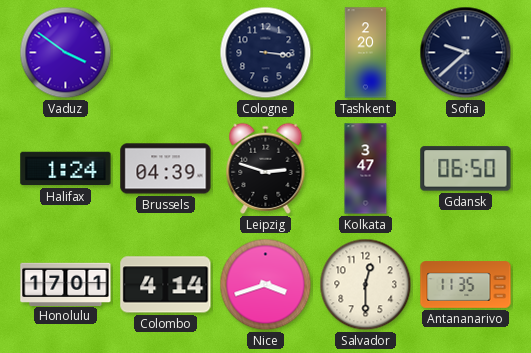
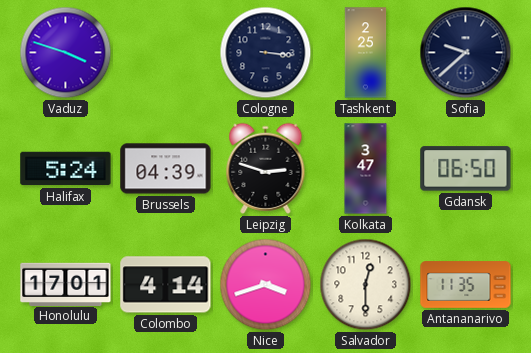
Vaduz: 3:51 -> 3:48 (66, 53)
Tashkent: 2:20 -> 2:25 (366, 53)
Halifax: 1:24 -> 5:24 (66, 169)
